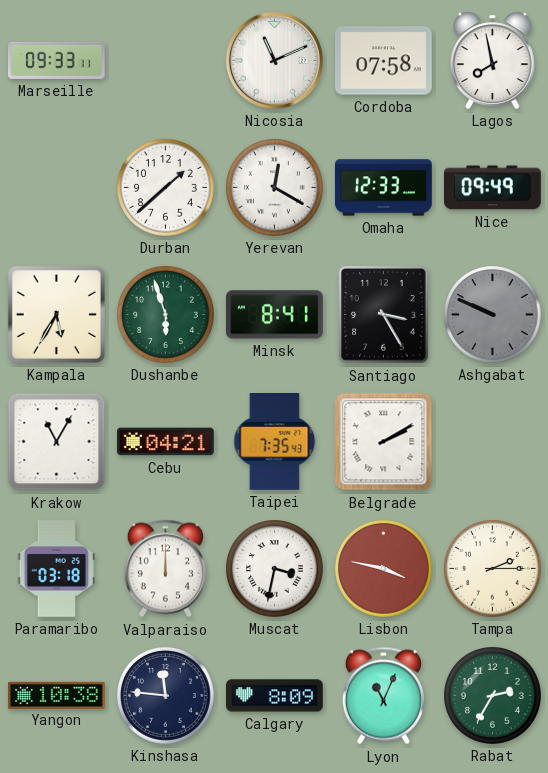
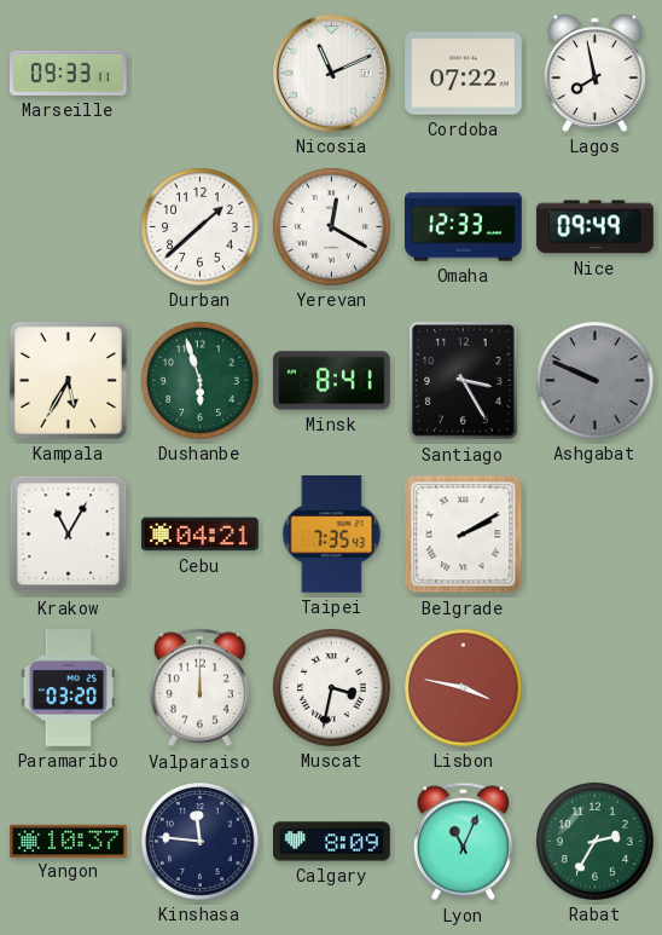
Cordoba: 07:58 -> 07:22 (464, 74)
Paramaribo: 03:18 -> 03:20 (69, 688)
Tampa: 2:15 -> none (493, 569)
Yangon: 10:38 -> 10:37 (69, 841)
